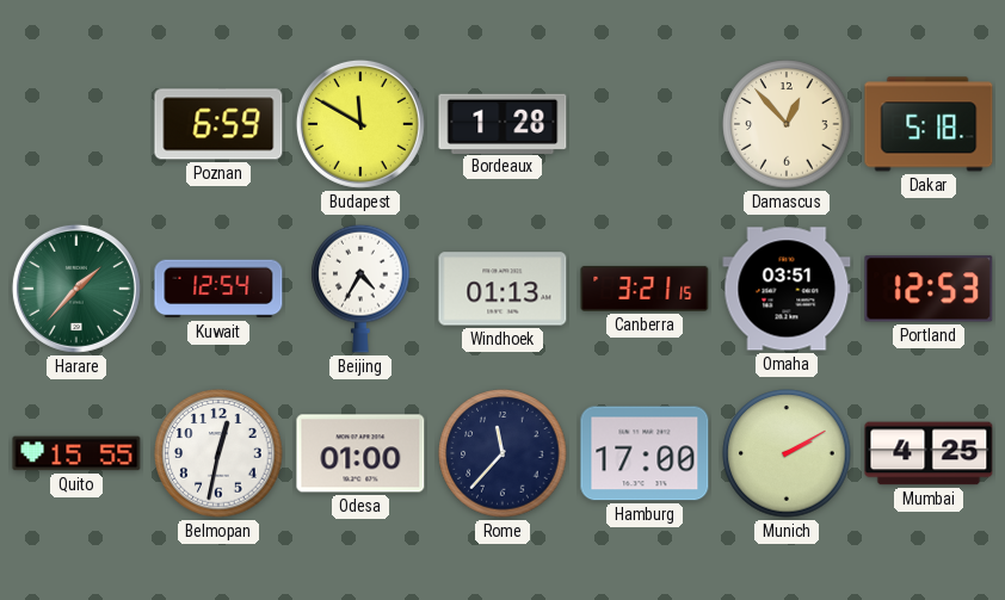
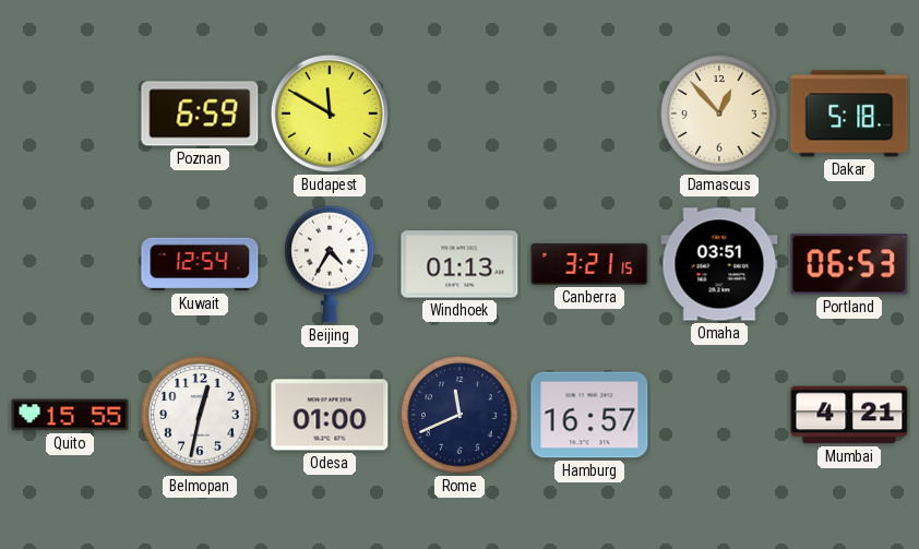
Bordeaux: 1:28 -> none (503, 123)
Harare: 1:37 -> none (76, 289)
Portland: 12:53 -> 06:53 (849, 264)
Rome: 11:37 -> 11:41 (459, 415)
Hamburg: 17:00 -> 16:57 (589, 415)
Munich: 2:10 -> none (787, 453)
Mumbai: 4:25 -> 4:21 (849, 415)
